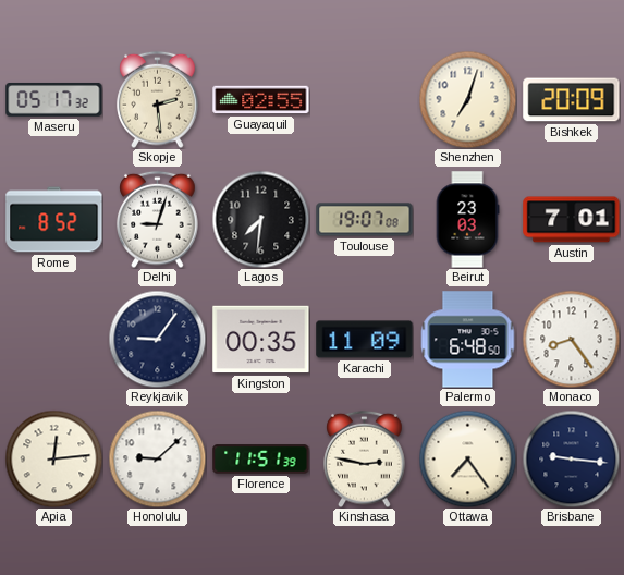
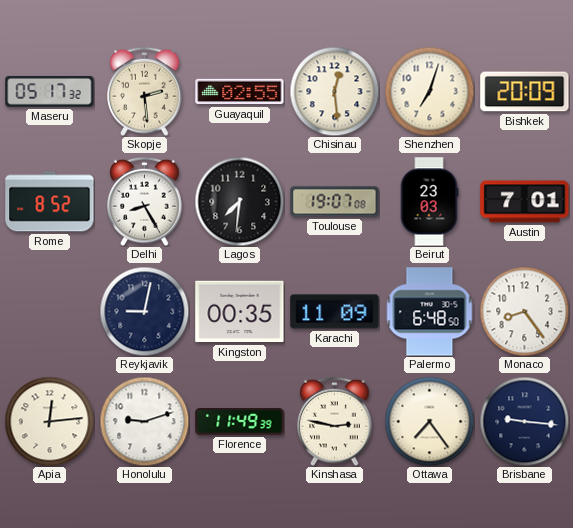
Chisinau: none -> 12:29 (334, 91)
Delhi: 9:03 -> 8:25 (145, 201)
Reykjavik: 9:06 -> 9:02 (144, 311)
Honolulu: 9:08 -> 9:12 (144, 421)
Florence: 11:51 -> 11:49 (240, 422)
